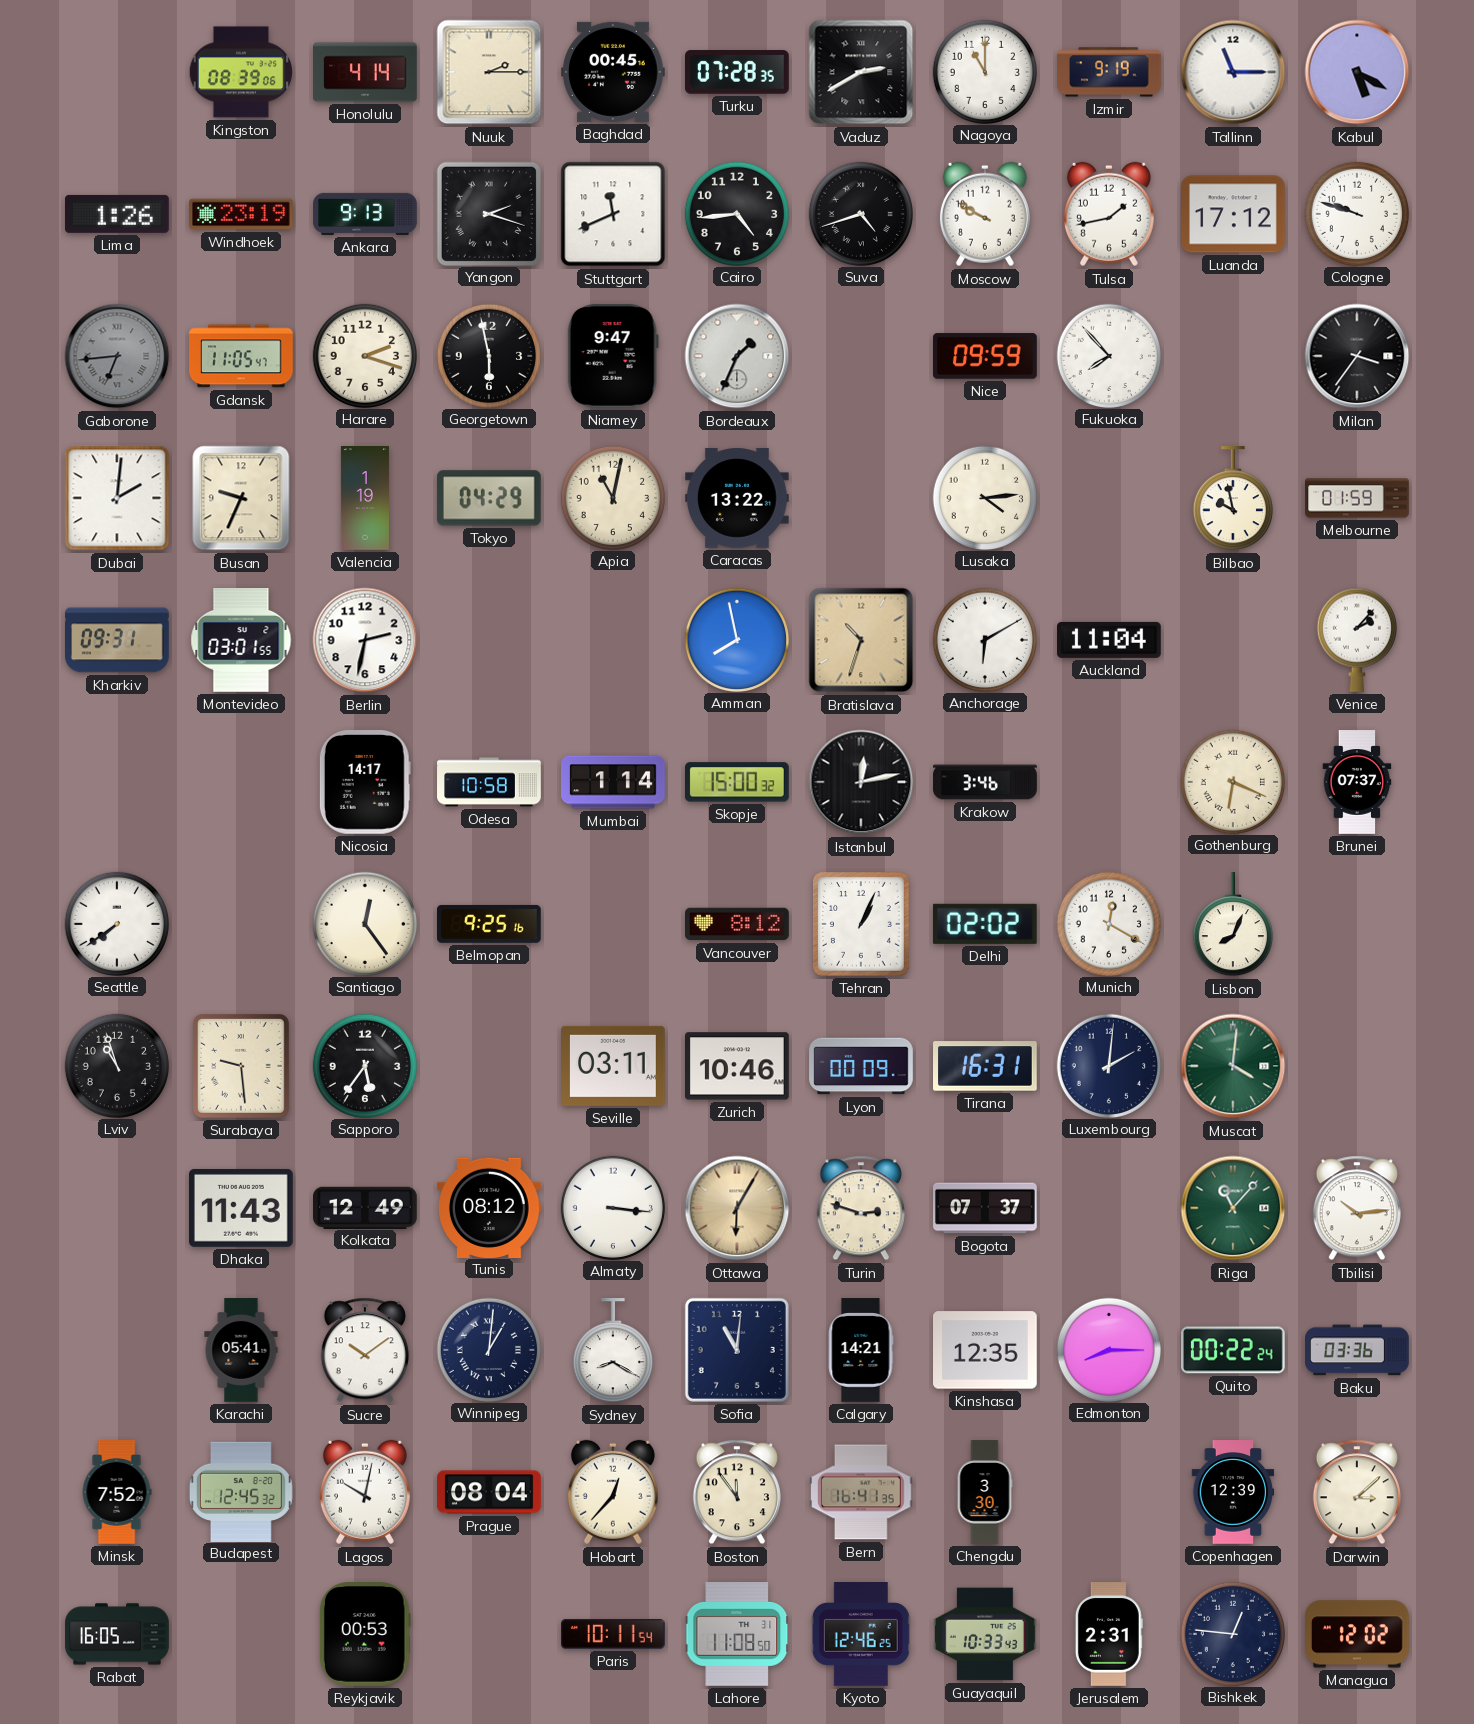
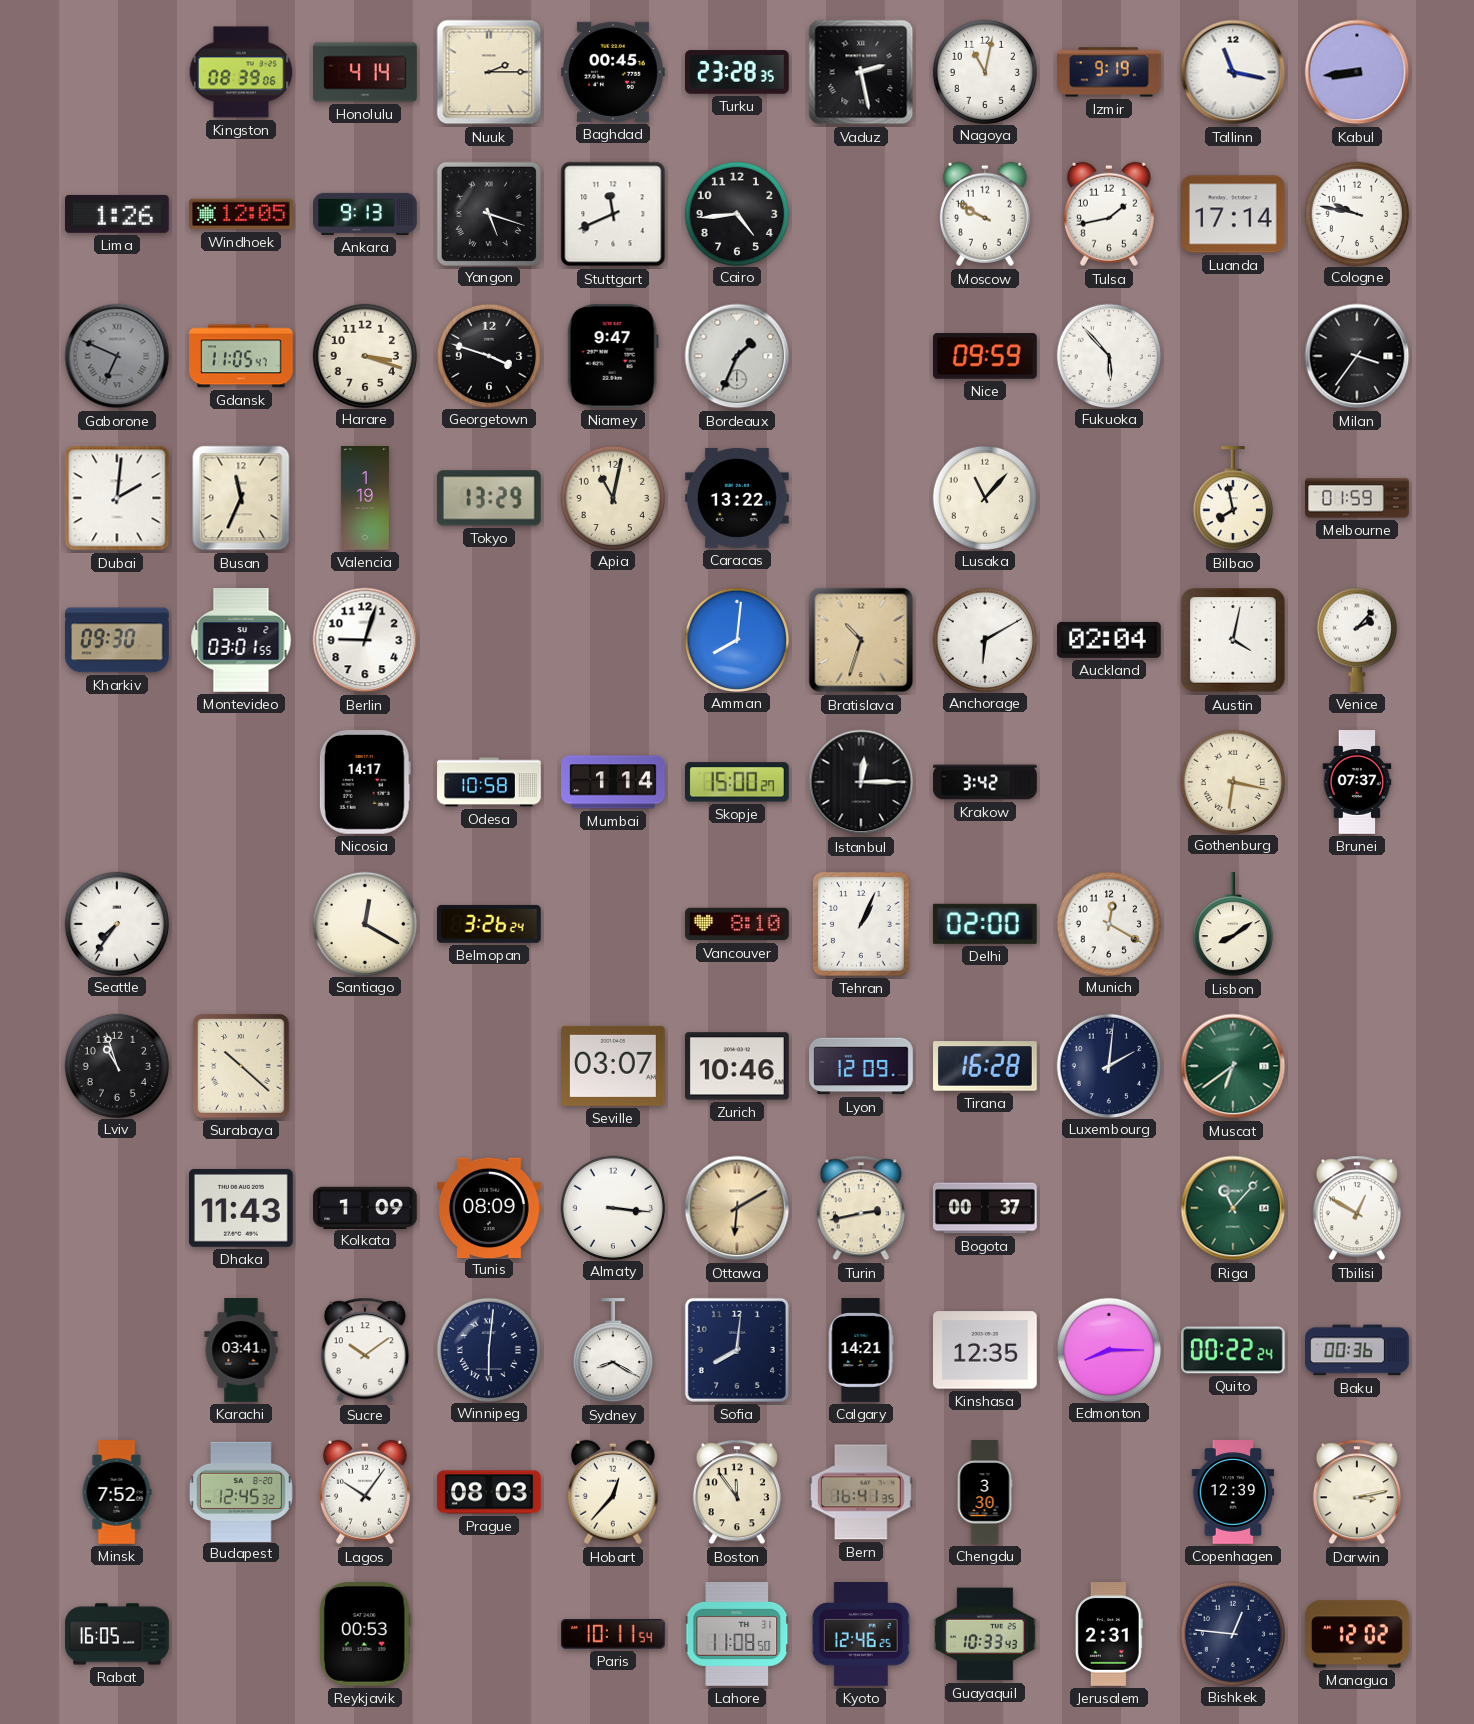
Turku: 07:28 -> 23:28 (738, 72)
Vaduz: 2:40 -> 2:28 (861, 72)
Nagoya: 11:00 -> 11:02 (984, 71)
Tallinn: 11:15 -> 11:17 (1233, 72)
Kabul: 5:20 -> 8:44 (1357, 72)
Windhoek: 23:19 -> 12:05 (242, 214)
Yangon: 2:18 -> 5:18 (488, 213)
Suva: 4:42 -> none (860, 213)
Luanda: 17:12 -> 17:14 (1234, 214)
Cologne: 9:48 -> 9:47 (1356, 213)
Gaborone: 6:44 -> 6:49 (117, 356)
Harare: 2:18 -> 3:18 (364, 355)
Georgetown: 5:58 -> 3:48 (488, 355)
Fukuoka: 7:53 -> 5:53 (1108, 355)
Busan: 9:34 -> 11:34 (241, 498)
Tokyo: 04:29 -> 13:29 (489, 498)
Lusaka: 4:14 -> 11:07 (984, 497)
Bilbao: 9:58 -> 7:58 (1233, 499)
Kharkiv: 09:31 -> 09:30 (118, 640)
Berlin: 2:32 -> 9:03 (365, 640)
Amman: 7:58 -> 8:01 (736, 639)
Auckland: 11:04 -> 02:04 (1110, 640)
Austin: none -> 4:02 (1233, 640)
Skopje: 15:00:32 -> 15:00:27 (737, 782)
Istanbul: 12:13 -> 12:15 (861, 782)
Krakow: 3:46 -> 3:42 (985, 782)
Gothenburg: 6:19 -> 6:17 (1232, 781)
Seattle: 7:39 -> 7:36 (116, 923)
Santiago: 12:24 -> 12:20 (364, 923)
Belmopan: 9:25 -> 3:26 (490, 924)
Vancouver: 8:12 -> 8:10 (738, 924)
Delhi: 02:02 -> 02:00 (985, 924)
Lisbon: 8:04 -> 8:09 (1233, 925)
Surabaya: 9:29 -> 10:22 (242, 1067)
Sapporo: 5:36 -> none (364, 1065)
Seville: 03:11 -> 03:07 (614, 1066)
Lyon: 00:09 -> 12:09 (861, 1066)
Tirana: 16:31 -> 16:28 (986, 1066)
Muscat: 4:01 -> 6:39 (1233, 1066)
Kolkata: 12:49 -> 1:09 (366, 1207)
Tunis: 08:12 -> 08:09 (490, 1207)
Ottawa: 6:05 -> 6:10 (737, 1208)
Turin: 2:48 -> 2:43 (861, 1208)
Bogota: 07:37 -> 00:37 (985, 1208)
Tbilisi: 10:14 -> 12:50 (1357, 1208)
Karachi: 05:41 -> 03:41 (241, 1350)
Winnipeg: 1:01 -> 6:01 (488, 1349)
Sofia: 11:01 -> 8:01 (737, 1350)
Baku: 03:36 -> 00:36 (1357, 1350)
Lagos: 10:02 -> 10:06 (365, 1492)
Prague: 08:04 -> 08:03 (489, 1492)
Darwin: 3:08 -> 3:13 (1357, 1492)
